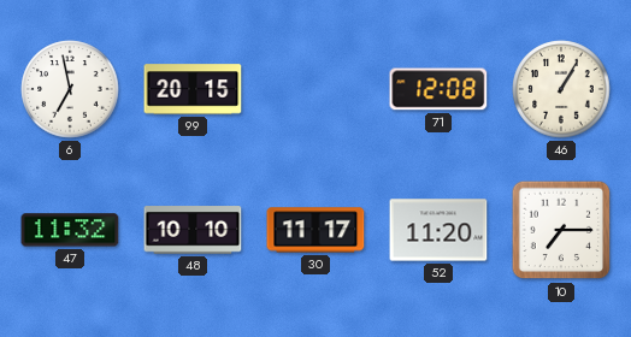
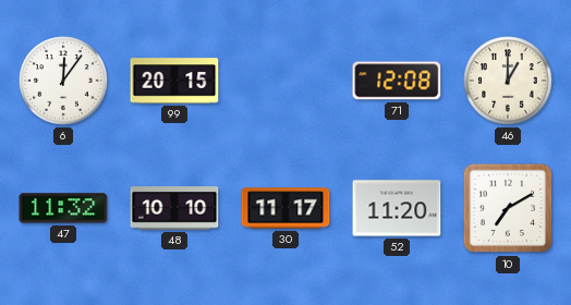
6: 6:58 -> 12:06 (63, 81)
46: 1:05 -> 1:00 (508, 81)
10: 7:15 -> 7:10 (508, 208)
